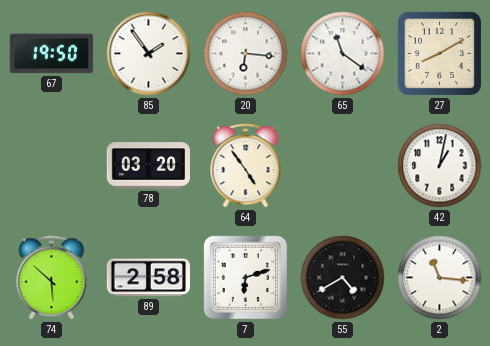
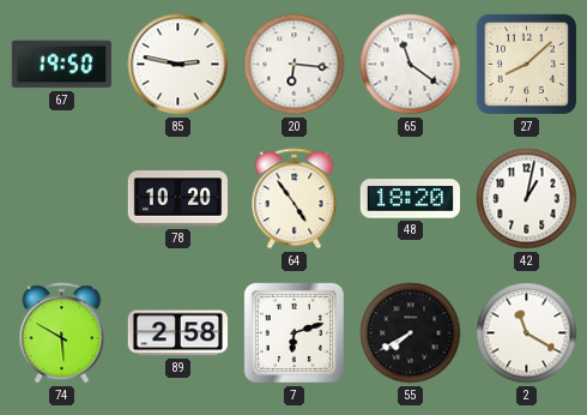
85: 1:54 -> 2:47 (178, 65)
27: 8:10 -> 8:08 (526, 64)
78: 03:20 -> 10:20 (177, 199)
48: none -> 18:20 (410, 199)
74: 5:52 -> 5:50 (62, 333)
55: 4:40 -> 7:40 (411, 333)
2: 11:16 -> 11:20 (527, 333)
